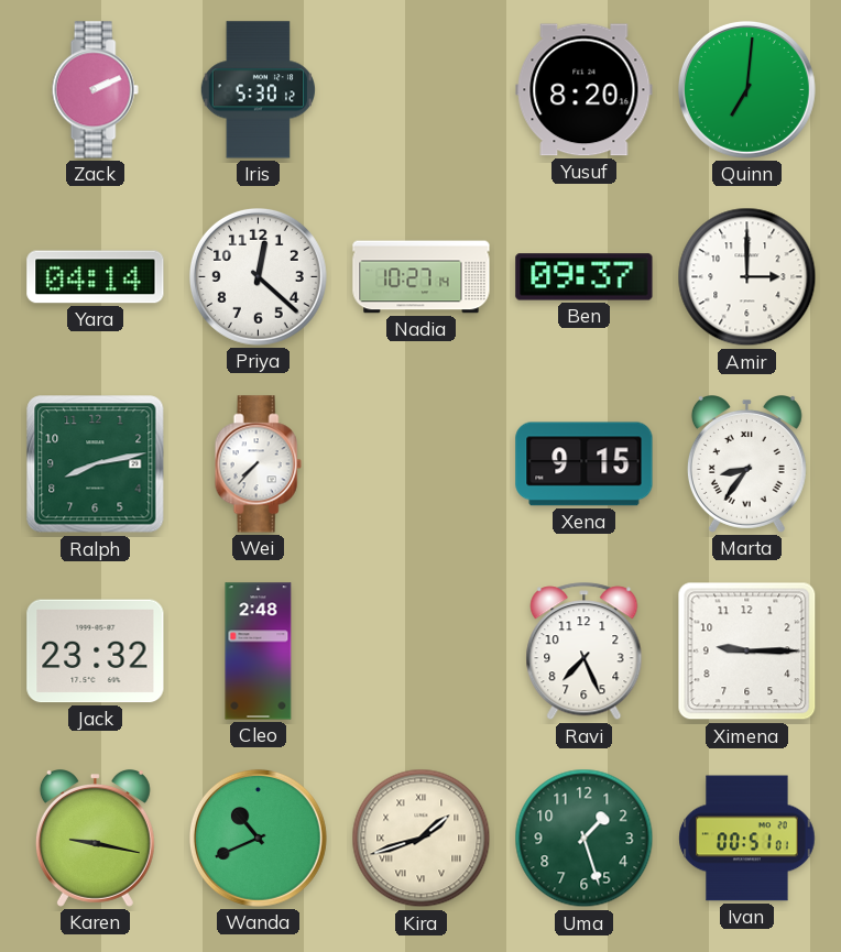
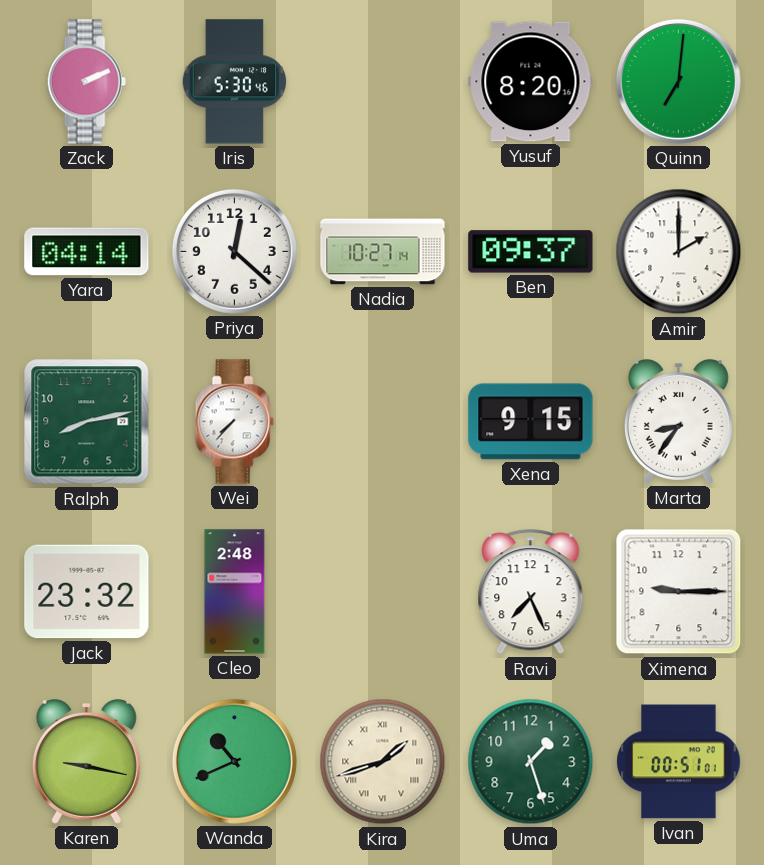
Iris: 5:30:12 -> 5:30:46 (234, 82)
Amir: 3:00 -> 2:00 (679, 252)
